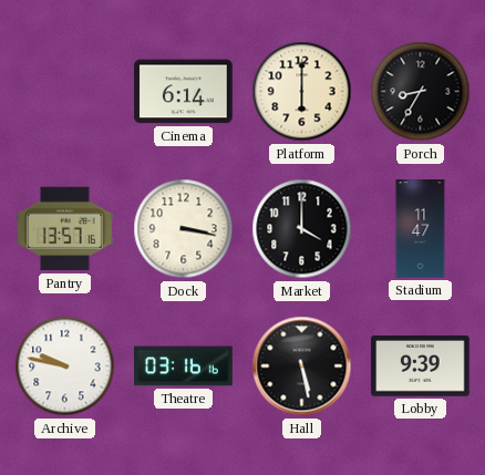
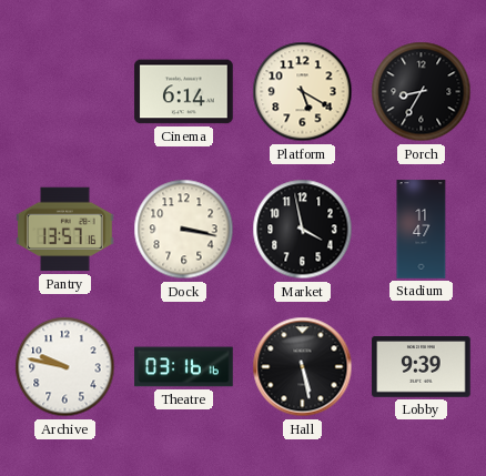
Platform: 6:00 -> 5:20 (303, 92)
Market: 4:00 -> 3:58 (303, 230)
